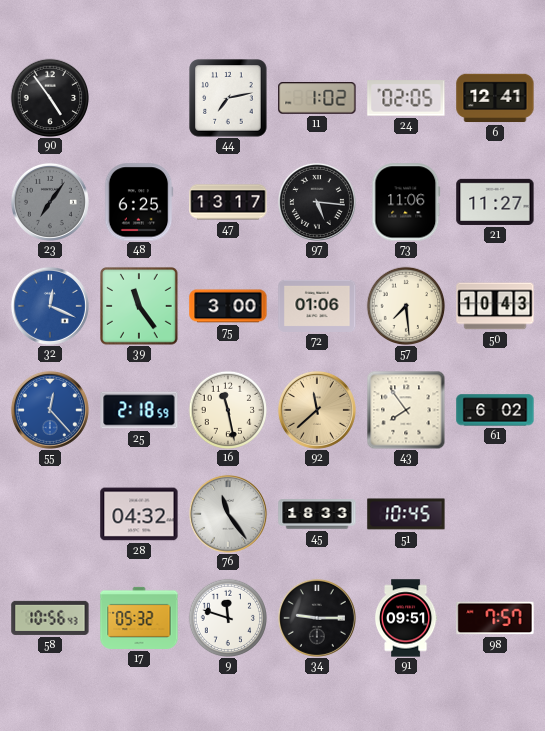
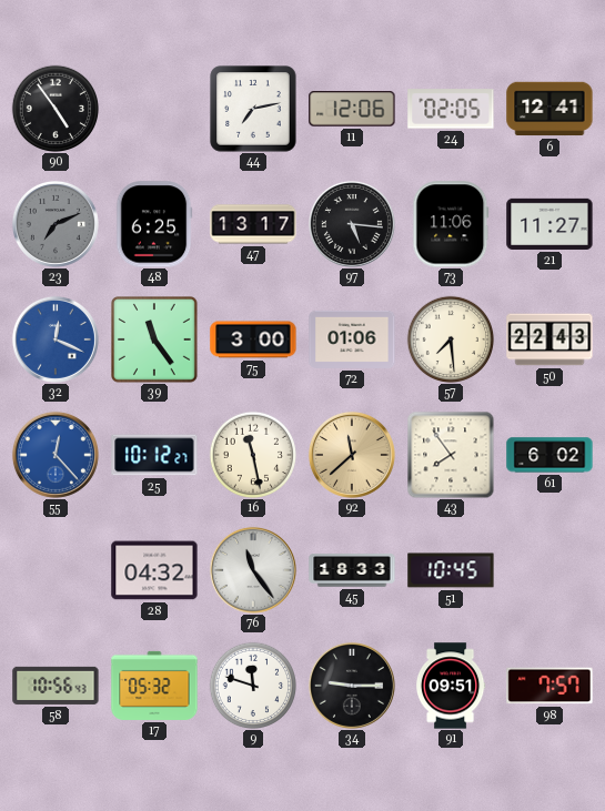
11: 1:02 -> 12:06 (352, 109)
23: 7:06 -> 7:11 (56, 224)
50: 10:43 -> 22:43 (549, 339)
25: 2:18 -> 10:12 (154, 455)
